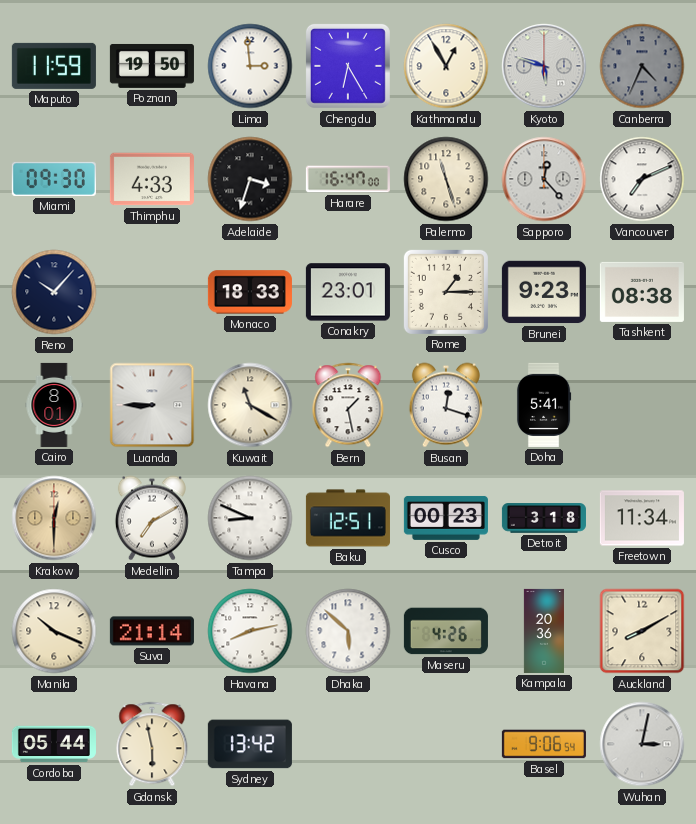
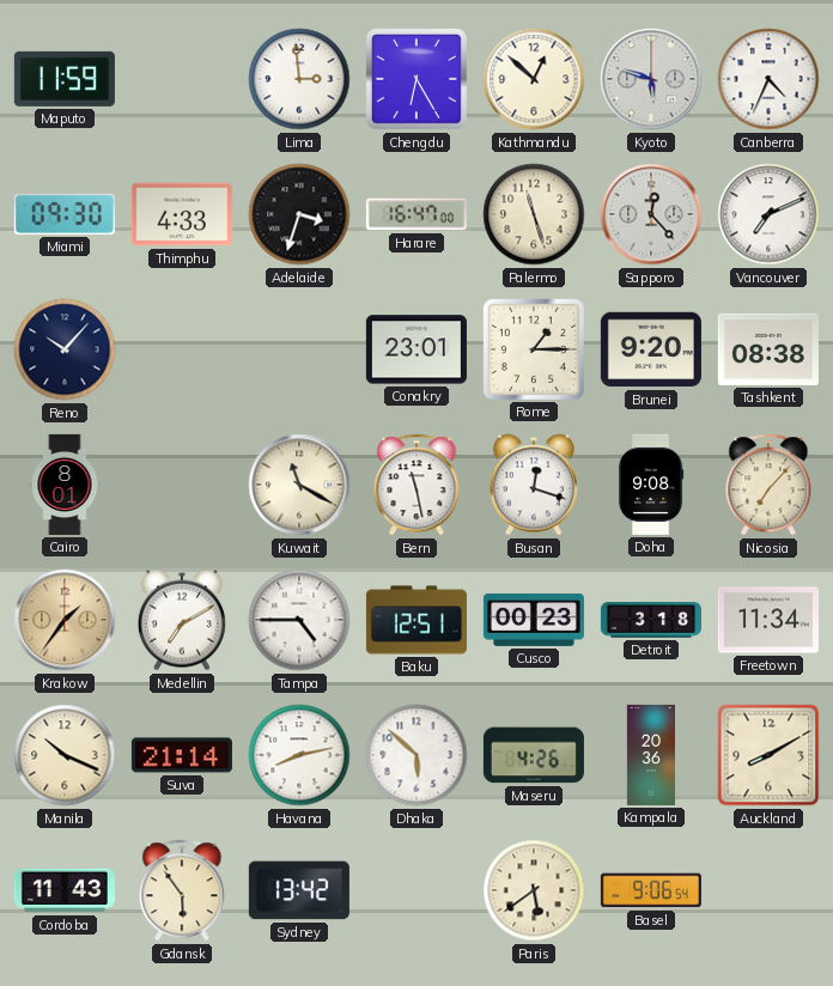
Poznan: 19:50 -> none (152, 66)
Kathmandu: 12:55 -> 12:52 (534, 79)
Canberra dial: grey -> white (768, 79)
Monaco: 18:33 -> none (250, 292)
Brunei: 9:23 -> 9:20 (651, 349)
Luanda: 8:45 -> none (152, 405)
Bern: 1:28 -> 11:28 (416, 485)
Doha: 5:41 -> 9:08 (651, 485)
Nicosia: none -> 7:07 (768, 485)
Krakow: 12:30 -> 1:36 (65, 620)
Tampa: 8:49 -> 4:45 (299, 620)
Cordoba: 05:44 -> 11:43 (65, 890)
Gdansk: 5:58 -> 5:54 (182, 890)
Paris: none -> 5:39 (534, 890)
Wuhan: 3:02 -> none (642, 744)
